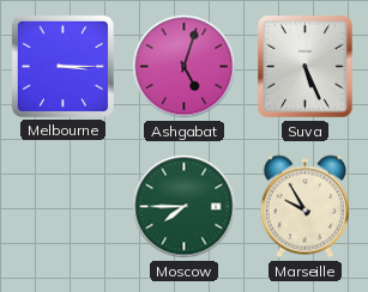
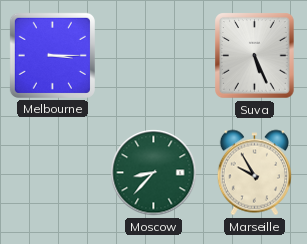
Ashgabat: 5:03 -> none (185, 67)
Moscow: 7:45 -> 8:37 (154, 173)
